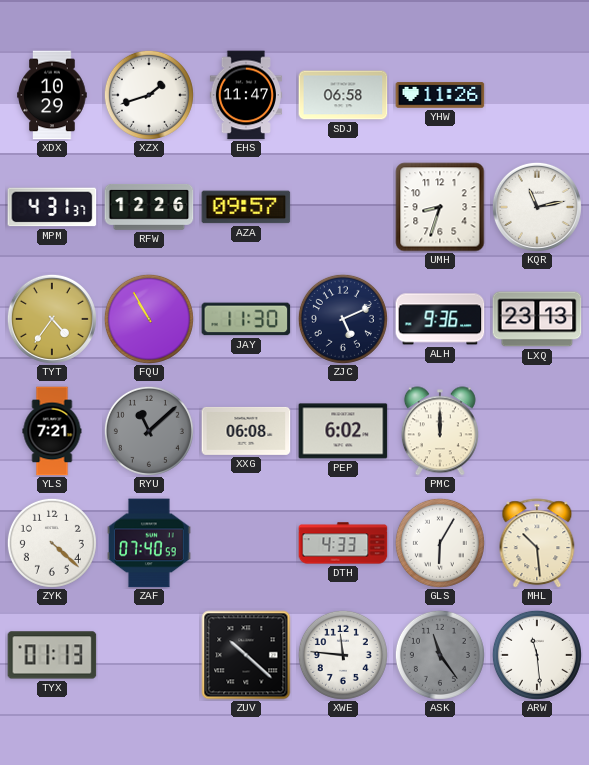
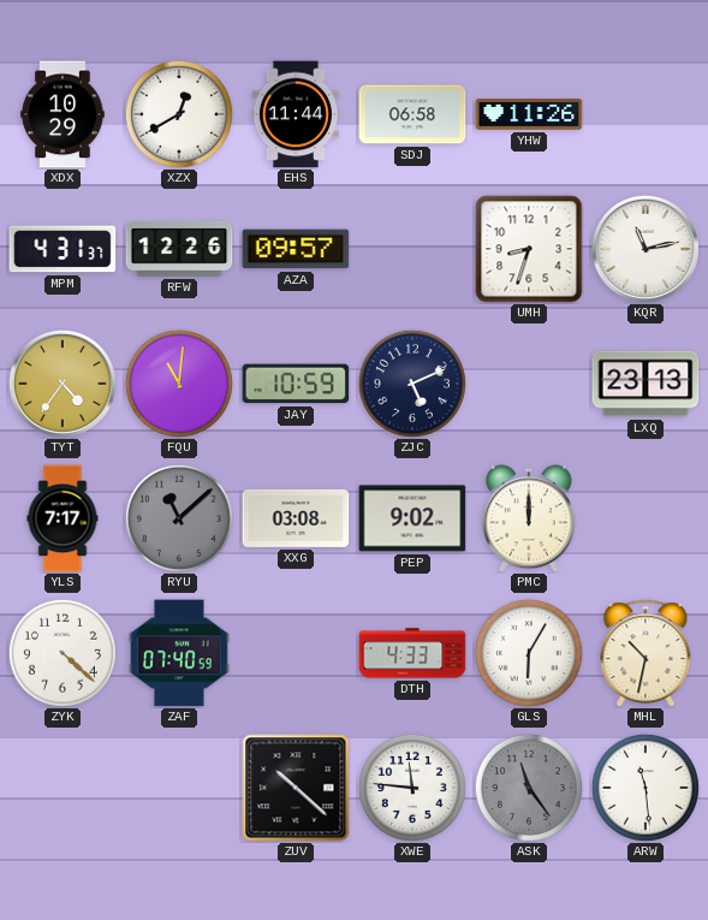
XZX: 1:42 -> 12:40 (179, 114)
EHS: 11:47 -> 11:44 (296, 114)
FQU: 10:55 -> 11:01 (179, 384)
JAY: 11:30 -> 10:59 (296, 384)
ALH: 9:36 -> none (440, 319)
YLS: 7:21 -> 7:17 (63, 518)
XXG: 06:08 -> 03:08 (296, 518)
PEP: 6:02 -> 9:02 (412, 518)
MHL: 10:29 -> 10:32 (645, 653)
TYX: 01:13 -> none (52, 655)
